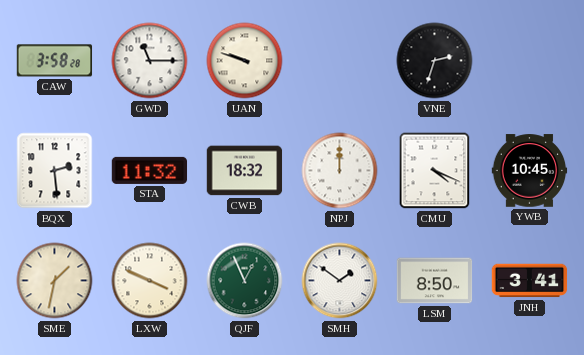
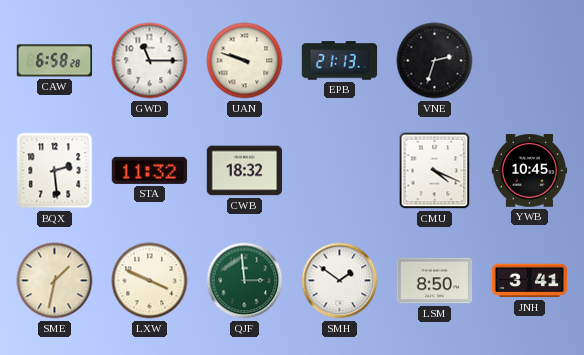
CAW: 3:58 -> 6:58 (55, 61)
EPB: none -> 21:13 (340, 61)
NPJ: 12:00 -> none (340, 171)
QJF: 12:56 -> 2:59 (245, 281)
